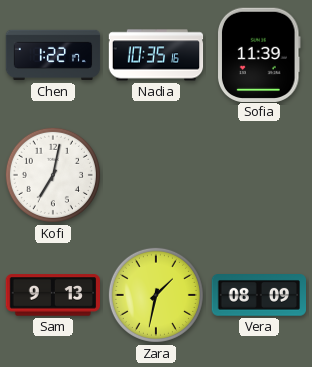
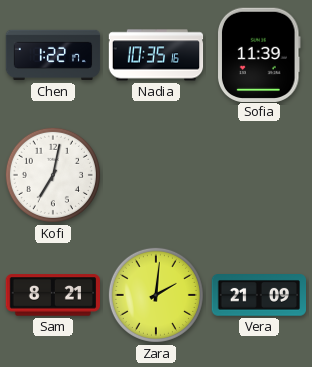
Sam: 9:13 -> 8:21 (52, 295)
Zara: 1:32 -> 2:01 (156, 295)
Vera: 08:09 -> 21:09 (258, 295)
